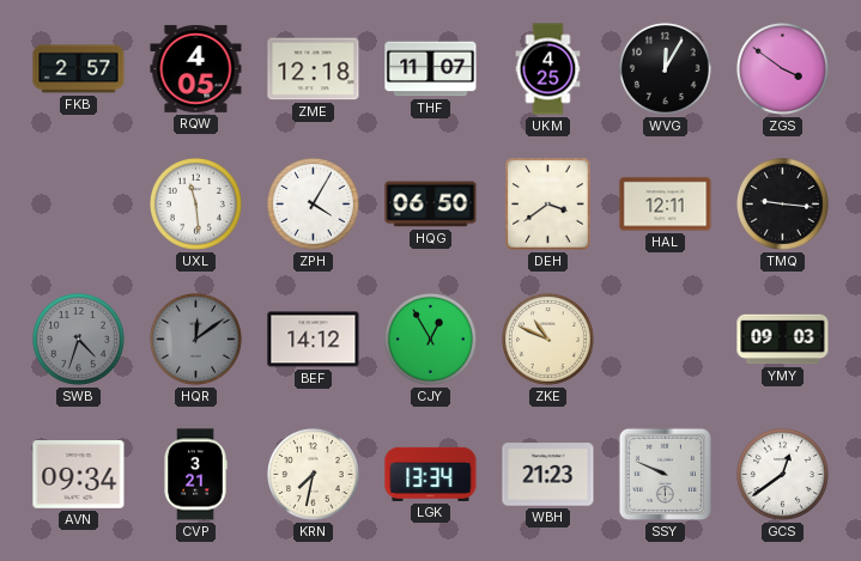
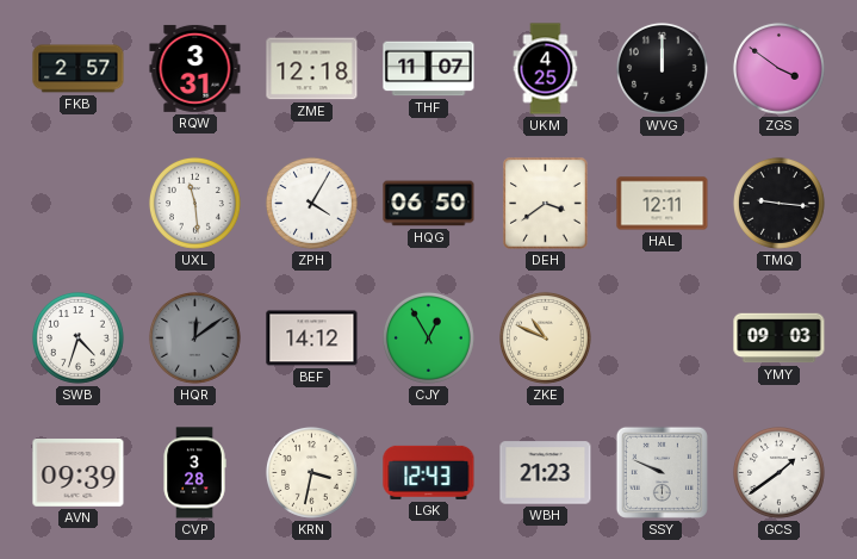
RQW: 4:05 -> 3:31 (195, 68)
WVG: 12:05 -> 12:00 (663, 69)
SWB dial: grey -> white (79, 338)
AVN: 09:34 -> 09:39 (79, 473)
CVP: 3:21 -> 3:28 (194, 473)
KRN: 7:32 -> 3:32 (312, 473)
LGK: 13:34 -> 12:43 (429, 472)
GCS: 12:39 -> 1:39 (780, 473)
